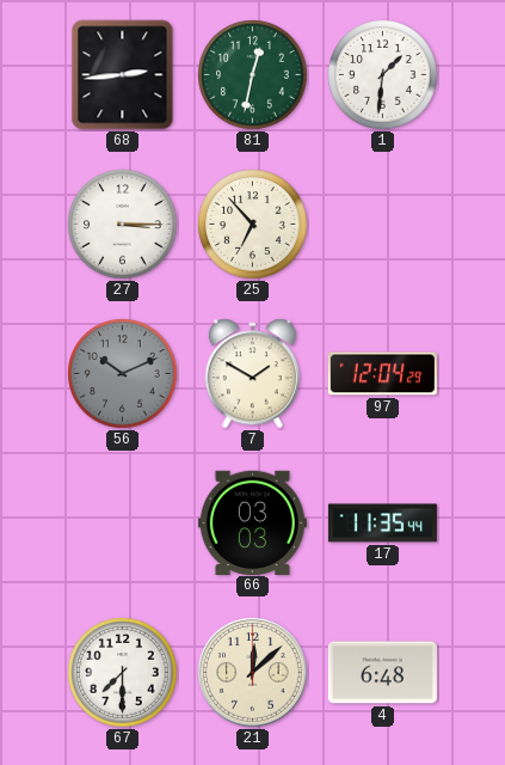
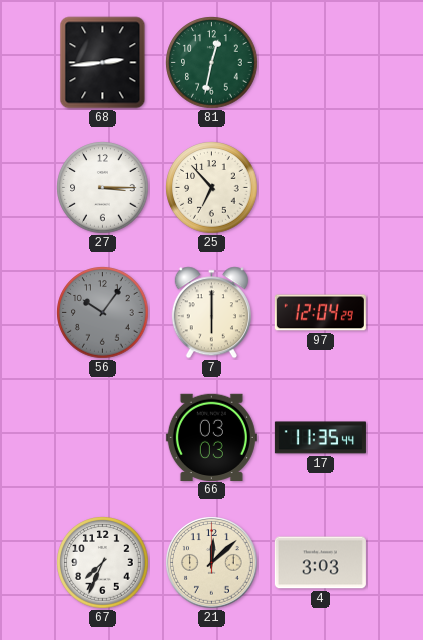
1: 1:31 -> none (383, 75)
56: 10:11 -> 10:06 (103, 313)
7: 1:50 -> 6:00 (211, 313)
67: 7:30 -> 7:34 (103, 563)
4: 6:48 -> 3:03 (320, 563)
